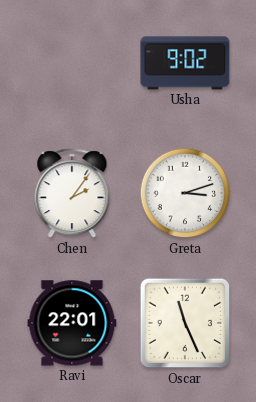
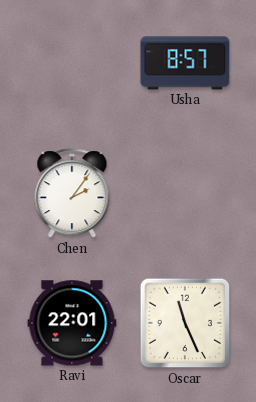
Usha: 9:02 -> 8:57 (185, 63)
Greta: 3:12 -> none (185, 193)
